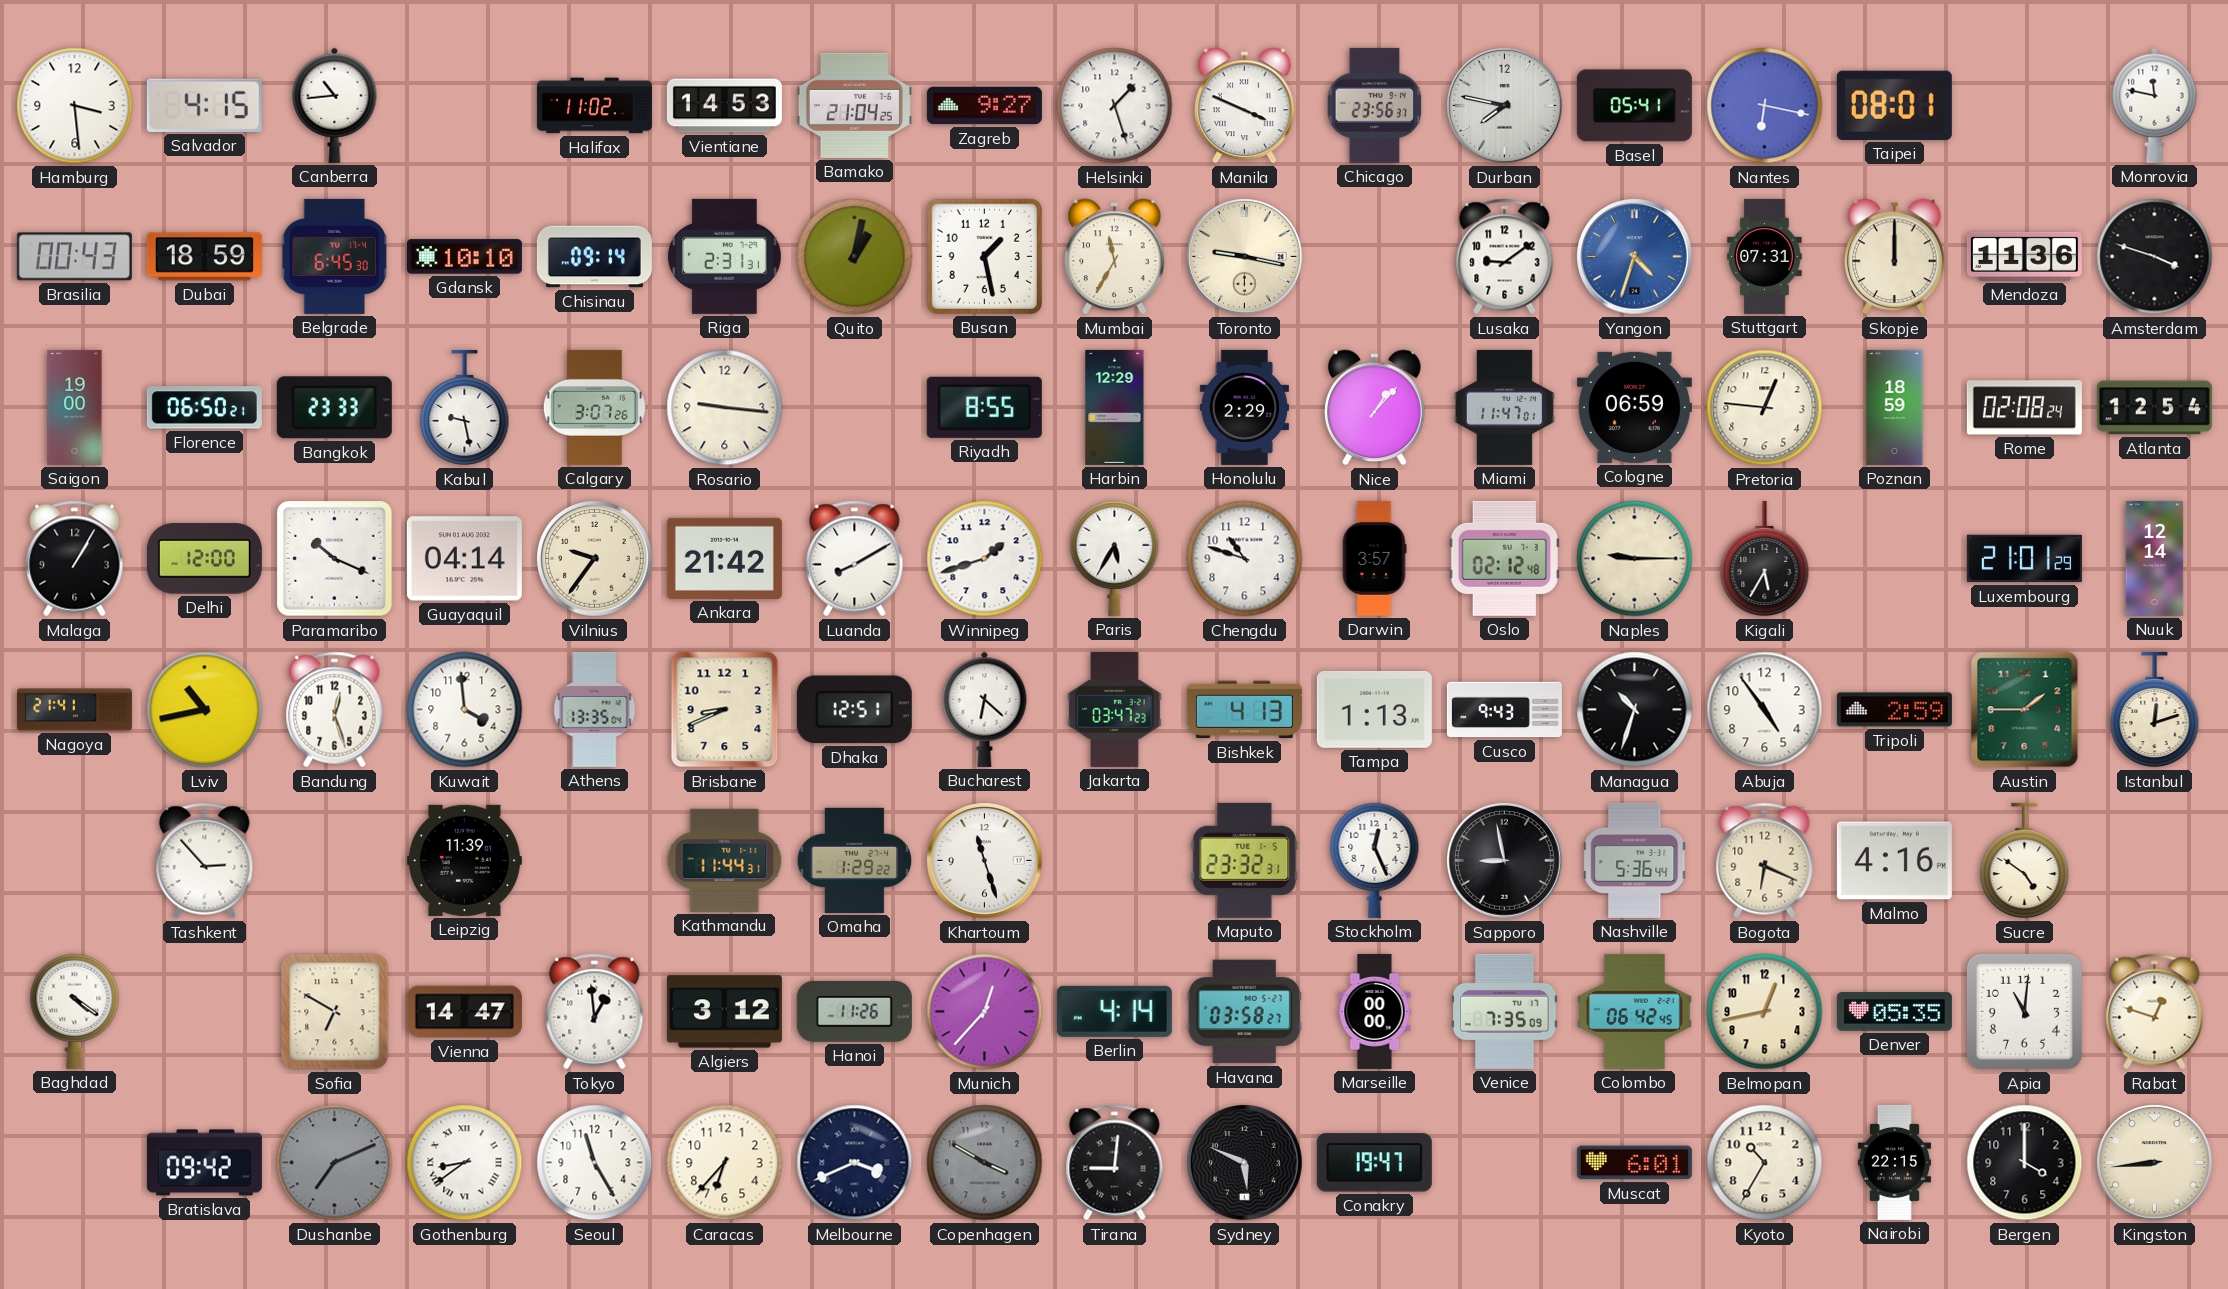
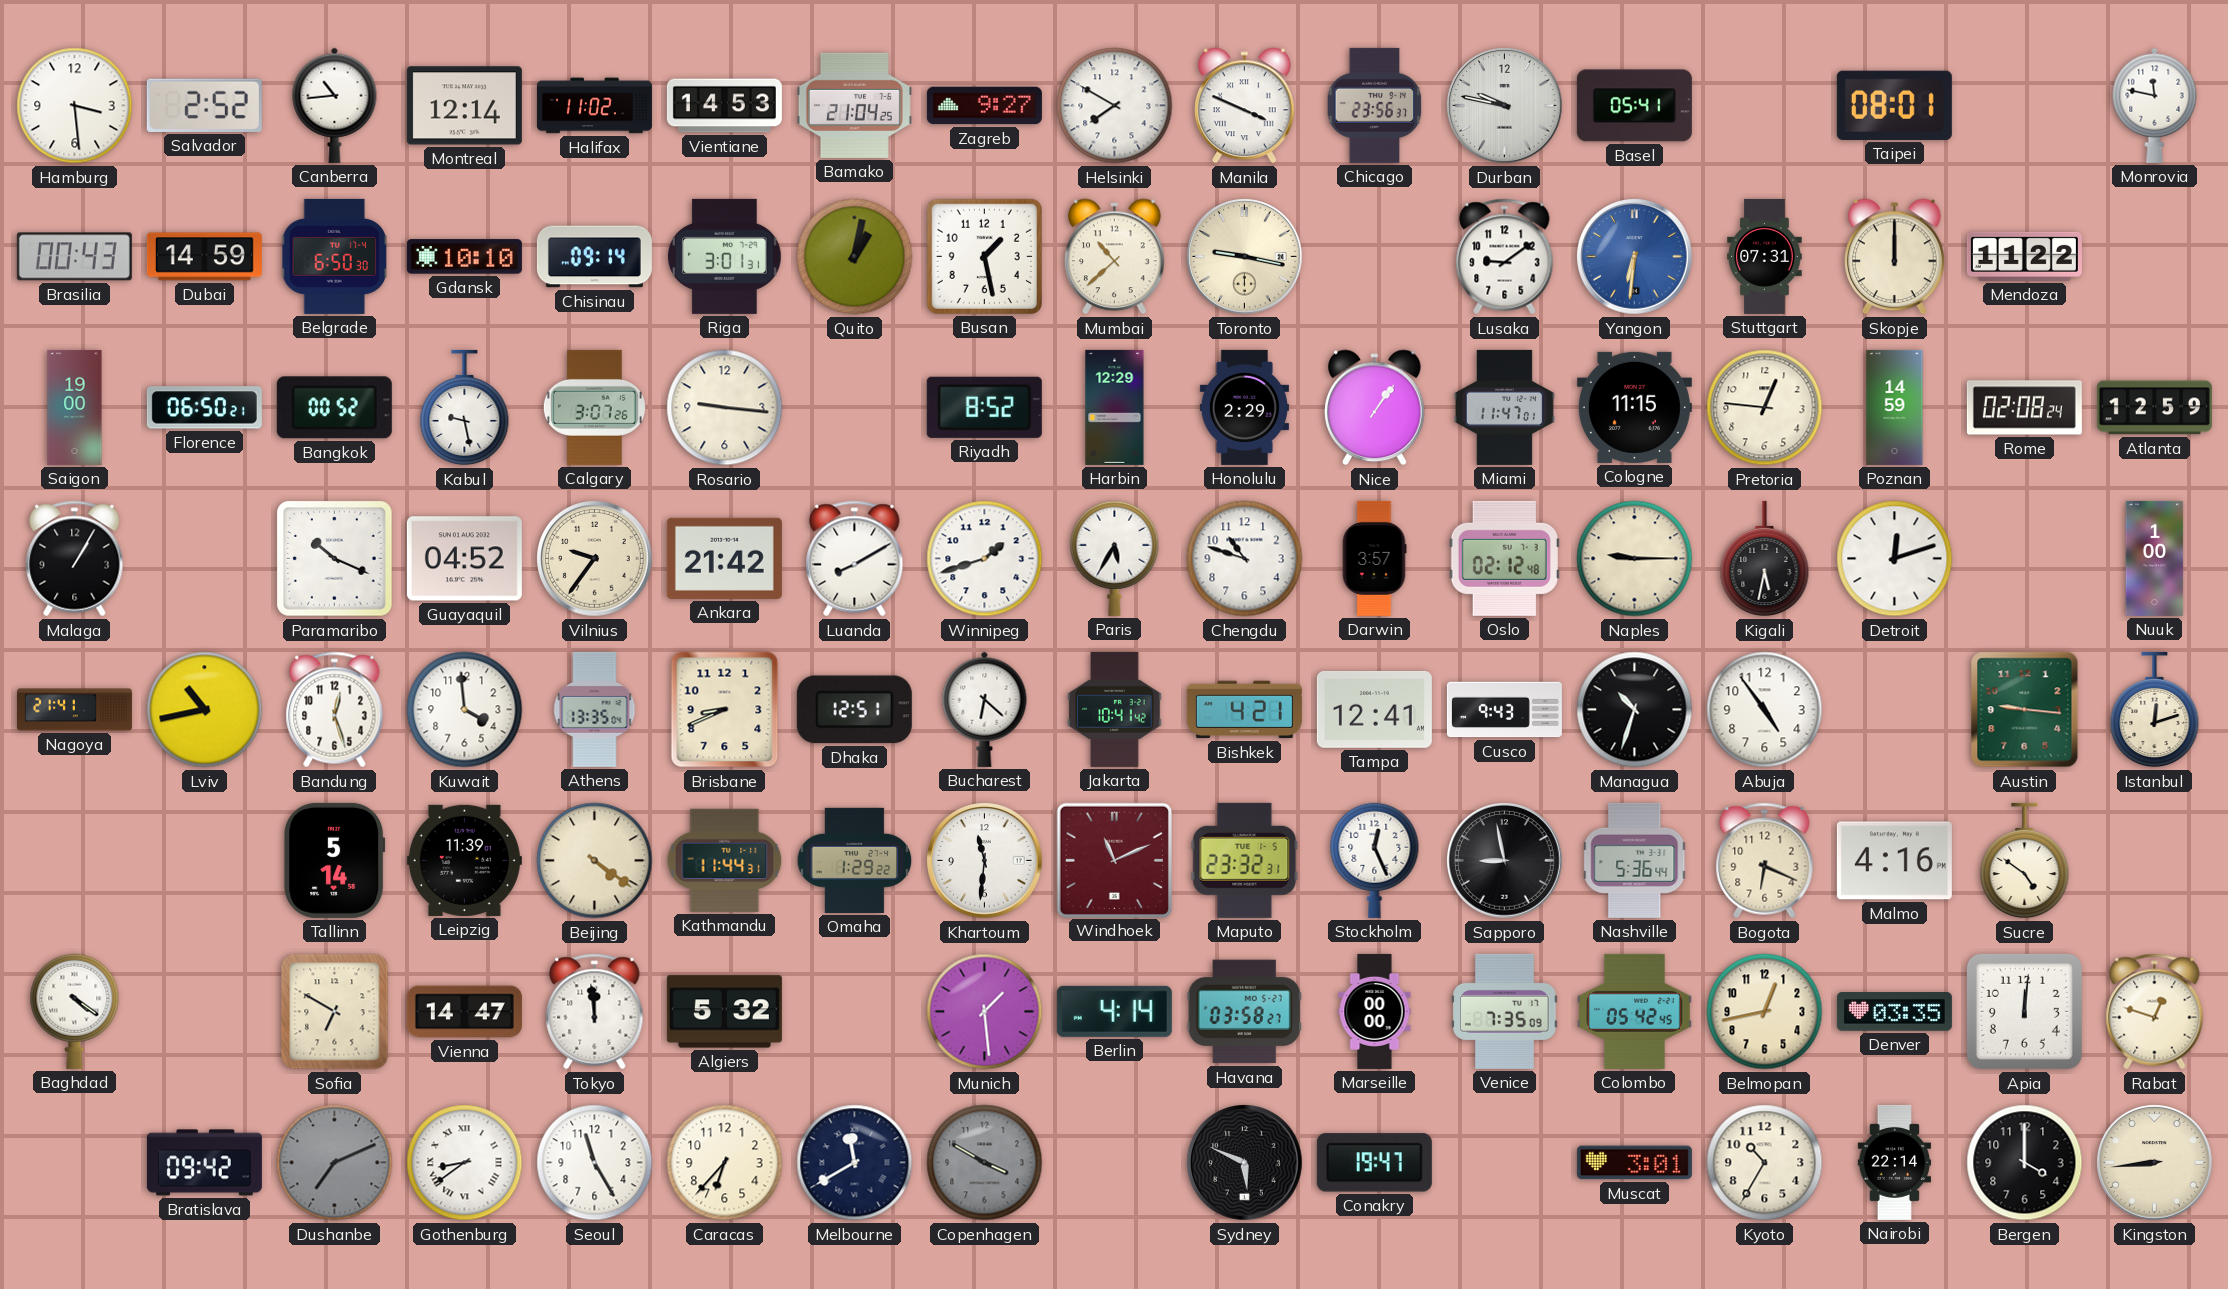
Salvador: 4:15 -> 2:52 (204, 105)
Montreal: none -> 12:14 (464, 106)
Helsinki: 1:27 -> 7:50 (1115, 106)
Durban: 7:47 -> 9:47 (1505, 106)
Nantes: 6:17 -> none (1765, 106)
Dubai: 18:59 -> 14:59 (204, 257)
Belgrade: 6:45 -> 6:50 (334, 256)
Riga: 2:31 -> 3:01 (725, 256)
Mumbai: 11:35 -> 10:38 (1115, 257)
Yangon: 4:33 -> 6:31 (1635, 257)
Mendoza: 11:36 -> 11:22 (2024, 256)
Amsterdam: 3:48 -> none (2155, 257)
Bangkok: 23:33 -> 00:52 (334, 408)
Riyadh: 8:55 -> 8:52 (984, 407)
Nice: 1:07 -> 1:06 (1375, 408)
Cologne: 06:59 -> 11:15 (1634, 407)
Poznan: 18:59 -> 14:59 (1895, 407)
Atlanta: 12:54 -> 12:59 (2154, 408)
Delhi: 12:00 -> none (204, 559)
Guayaquil: 04:14 -> 04:52 (464, 559)
Kigali: 5:35 -> 5:32 (1765, 559)
Detroit: none -> 12:12 (1895, 559)
Luxembourg: 21:01 -> none (2024, 559)
Nuuk: 12:14 -> 1:00 (2155, 558)
Jakarta: 03:47 -> 10:41 (1115, 709)
Bishkek: 4:13 -> 4:21 (1244, 710)
Tampa: 1:13 -> 12:41 (1374, 709)
Tripoli: 2:59 -> none (1894, 710)
Austin: 1:45 -> 9:16 (2025, 710)
Tashkent: 2:53 -> none (205, 861)
Tallinn: none -> 5:14 (335, 860)
Beijing: none -> 4:21 (595, 861)
Khartoum: 11:27 -> 11:31 (985, 861)
Windhoek: none -> 11:11 (1114, 860)
Tokyo: 12:59 -> 11:59 (595, 1012)
Algiers: 3:12 -> 5:32 (724, 1012)
Hanoi: 11:26 -> none (854, 1011)
Munich: 12:37 -> 1:29 (985, 1012)
Colombo: 06:42 -> 05:42 (1635, 1011)
Denver: 05:35 -> 03:35 (1894, 1012)
Apia: 11:01 -> 12:01 (2024, 1011)
Melbourne: 3:41 -> 11:40 (855, 1163)
Tirana: 9:01 -> none (1115, 1163)
Muscat: 6:01 -> 3:01 (1634, 1163)
Nairobi: 22:15 -> 22:14 (1894, 1162)
